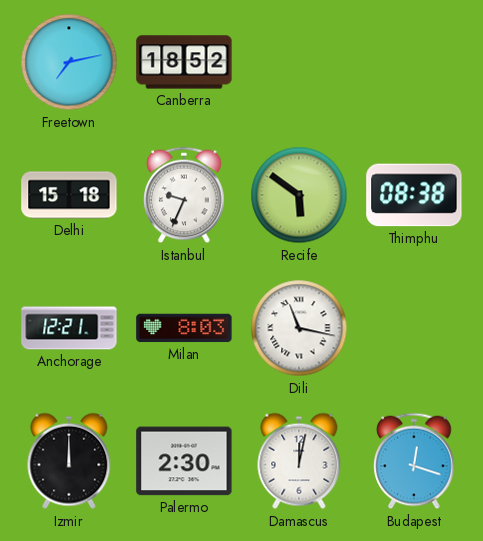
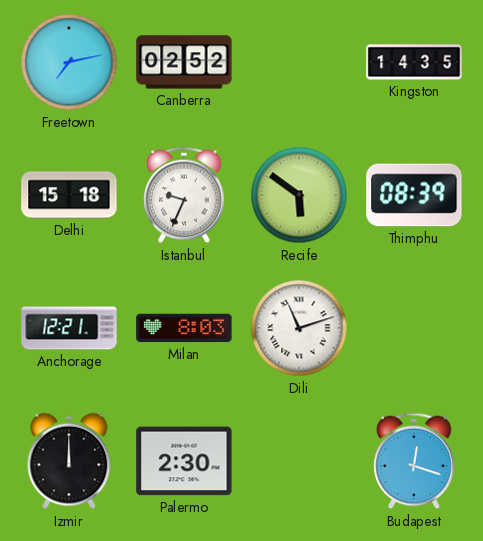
Canberra: 18:52 -> 02:52 (184, 62)
Kingston: none -> 14:35 (414, 62)
Thimphu: 08:38 -> 08:39 (414, 195)
Dili: 11:17 -> 11:12 (299, 328)
Damascus: 12:02 -> none (299, 461)
